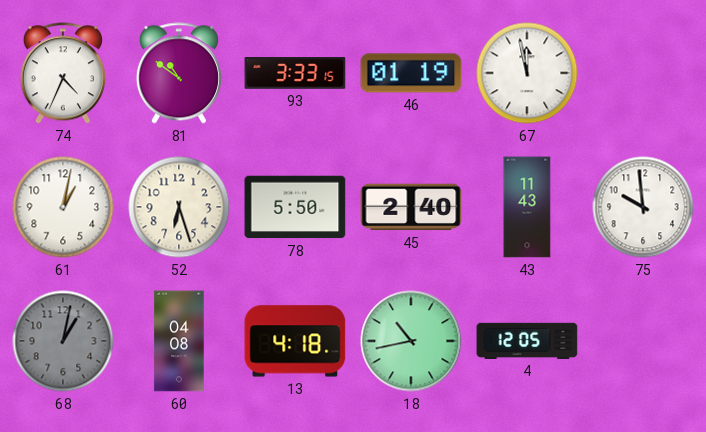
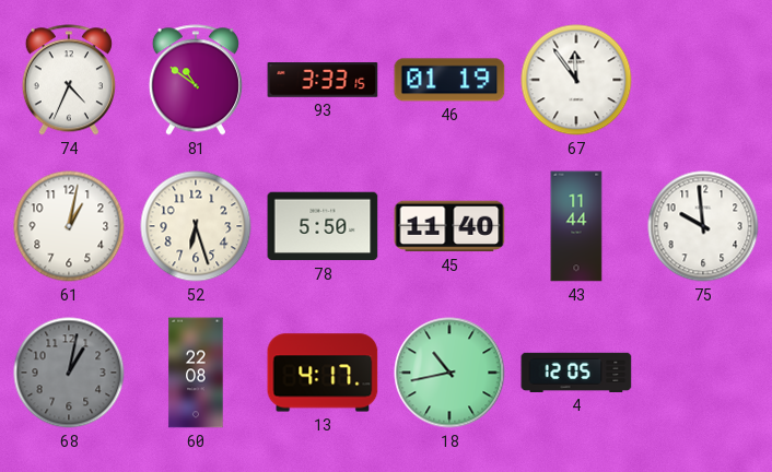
67: 11:58 -> 11:54 (576, 80)
45: 2:40 -> 11:40 (449, 226)
43: 11:43 -> 11:44 (576, 226)
60: 04:08 -> 22:08 (196, 373)
13: 4:18 -> 4:17 (323, 373)
